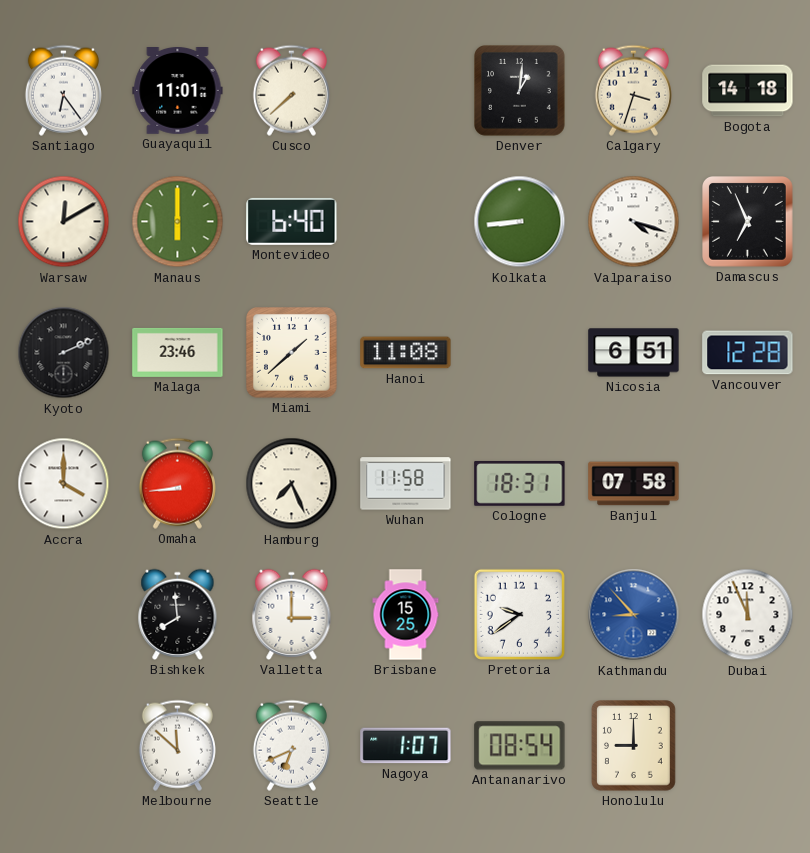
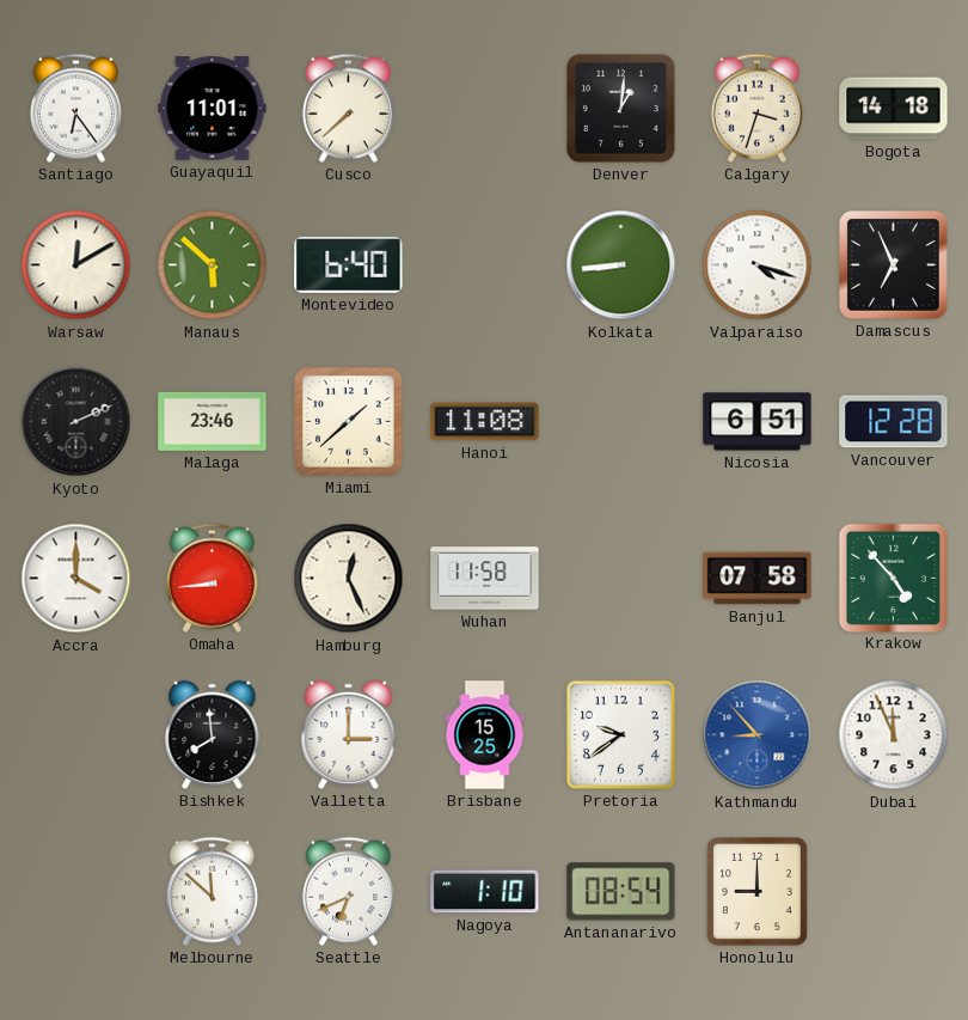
Manaus: 6:00 -> 5:52 (213, 265)
Hamburg: 7:26 -> 12:26 (349, 579)
Cologne: 18:31 -> none (520, 483)
Krakow: none -> 4:53 (893, 578)
Nagoya: 1:07 -> 1:10 (485, 892)
